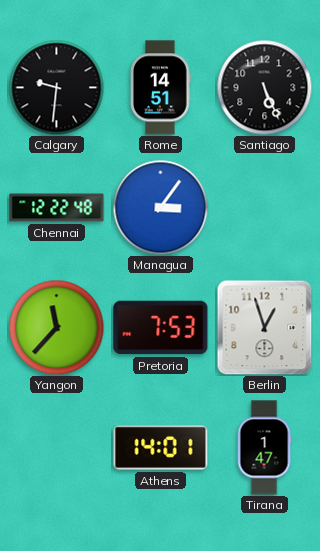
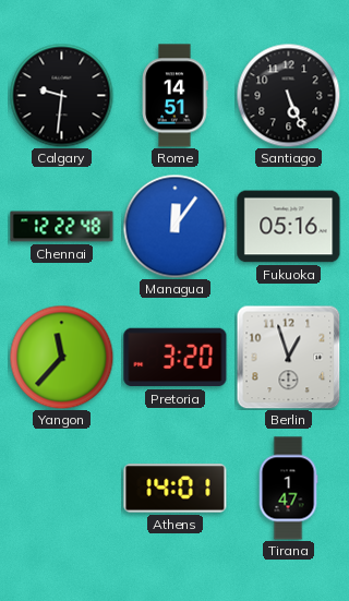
Managua: 3:06 -> 12:06 (174, 226)
Fukuoka: none -> 05:16 (289, 227)
Pretoria: 7:53 -> 3:20 (176, 358)
